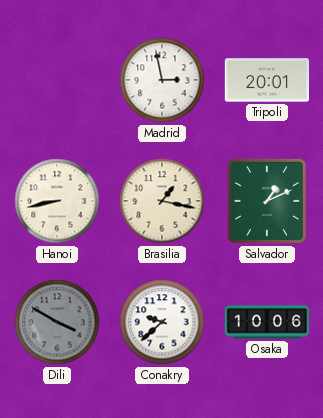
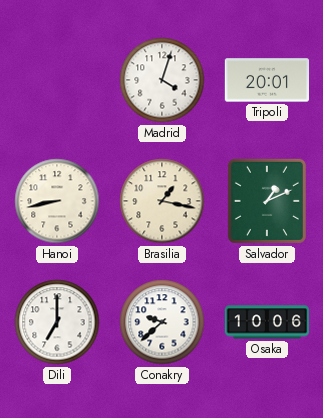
Madrid: 2:58 -> 4:03 (162, 80)
Dili: 3:50 -> 7:00 (57, 322)
Dili dial: grey -> white (57, 322)
